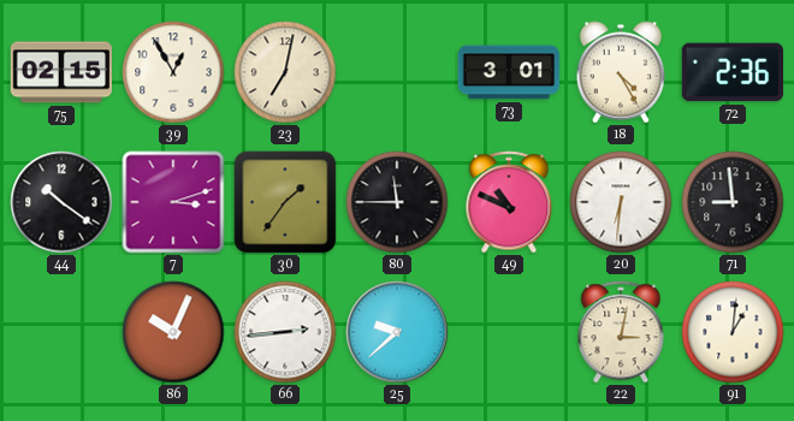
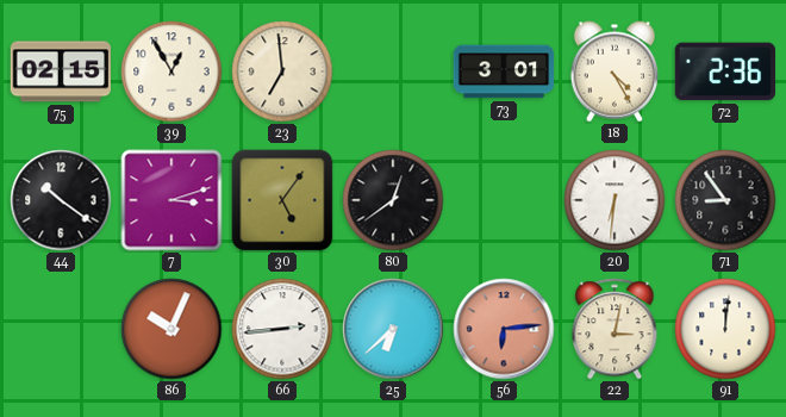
23: 7:02 -> 6:59 (282, 71)
30: 1:36 -> 5:06 (282, 200)
80: 11:45 -> 12:39 (393, 200)
49: 10:49 -> none (509, 202)
71: 8:59 -> 8:54 (725, 200)
25: 9:38 -> 6:38 (393, 329)
56: none -> 6:14 (504, 329)
91: 1:01 -> 12:01 (725, 329)
